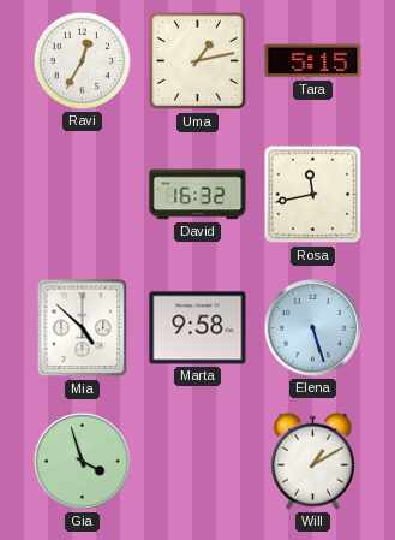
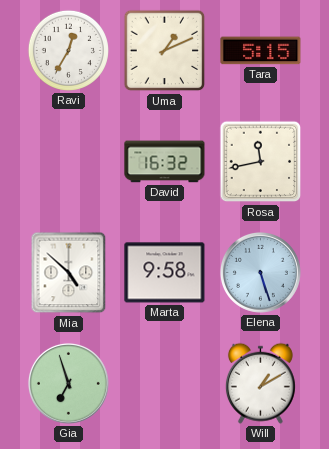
Uma: 1:13 -> 1:11 (165, 51)
Gia: 3:57 -> 6:57 (68, 383)
